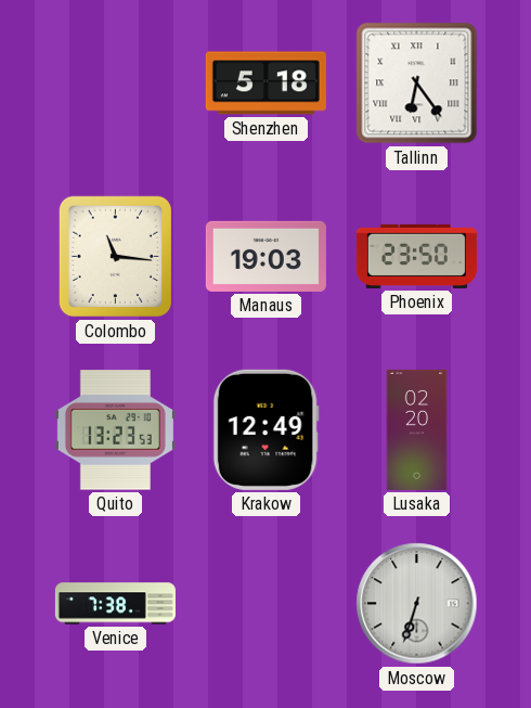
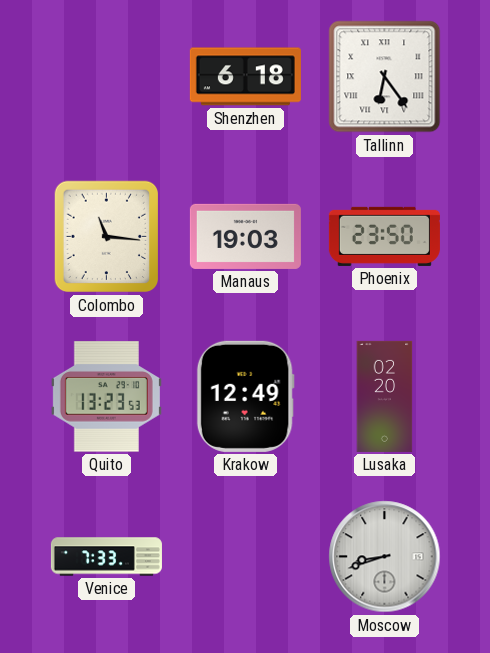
Shenzhen: 5:18 -> 6:18 (245, 77)
Venice: 7:38 -> 7:33 (106, 557)
Moscow: 6:33 -> 8:42 (385, 557)
